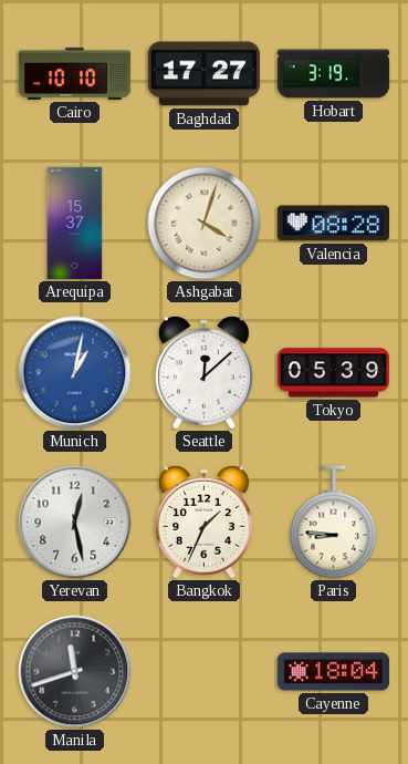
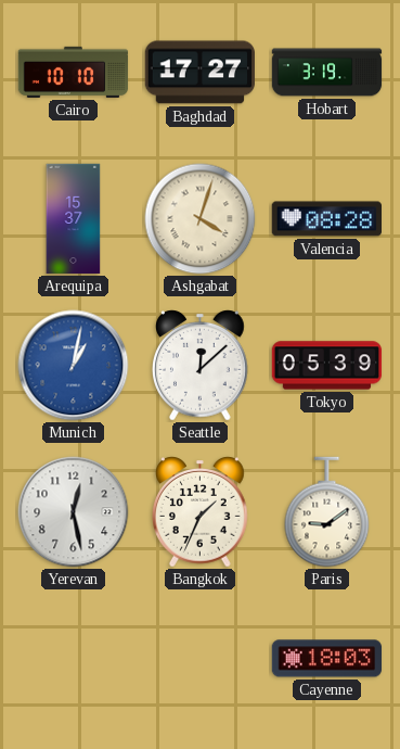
Paris: 8:46 -> 9:09 (327, 512)
Manila: 11:42 -> none (75, 672)
Cayenne: 18:04 -> 18:03 (327, 659)
